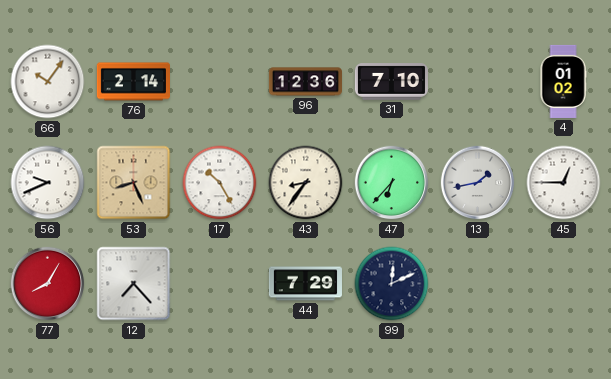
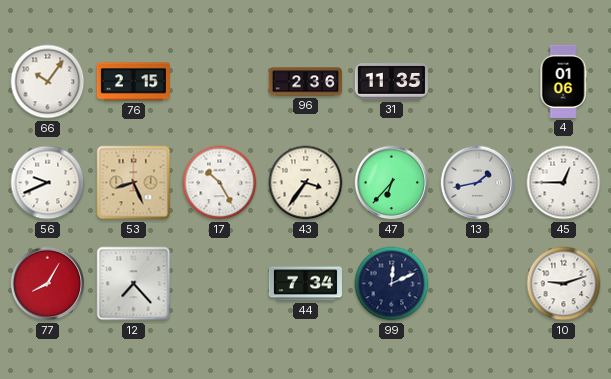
76: 2:14 -> 2:15 (133, 82)
96: 12:36 -> 2:36 (305, 82)
31: 7:10 -> 11:35 (391, 82)
4: 01:02 -> 01:06 (563, 81)
43: 8:36 -> 3:36 (306, 183)
44: 7:29 -> 7:34 (305, 284)
10: none -> 9:12 (564, 284)
